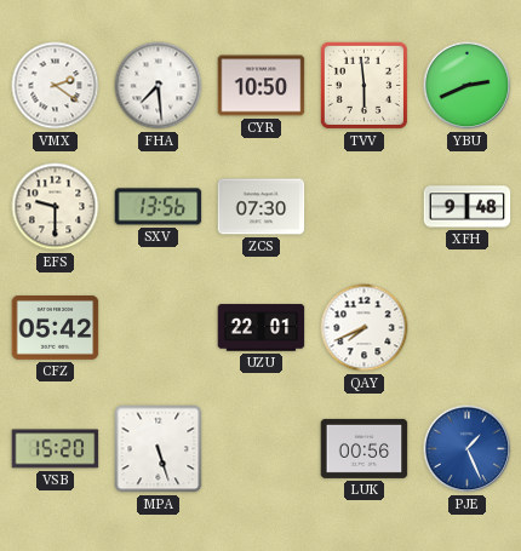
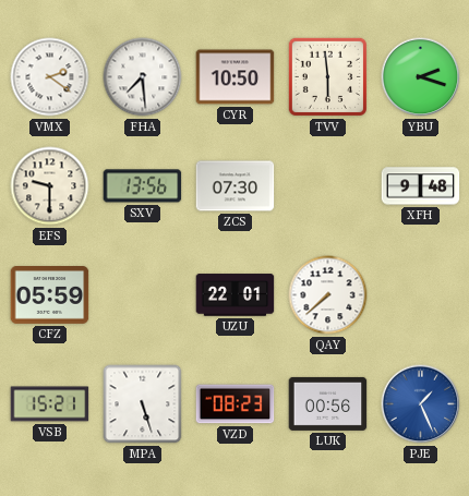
YBU: 2:41 -> 2:18 (421, 77)
CFZ: 05:42 -> 05:59 (50, 295)
QAY: 7:41 -> 7:38 (328, 295)
VSB: 15:20 -> 15:21 (50, 404)
VZD: none -> 08:23 (236, 404)
